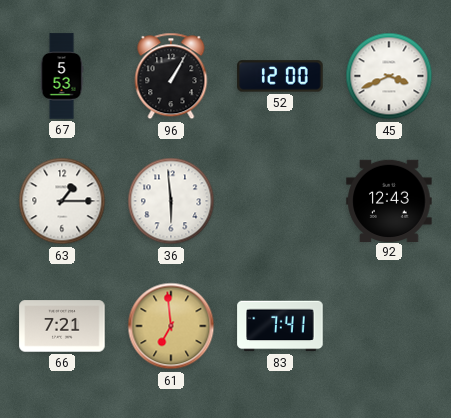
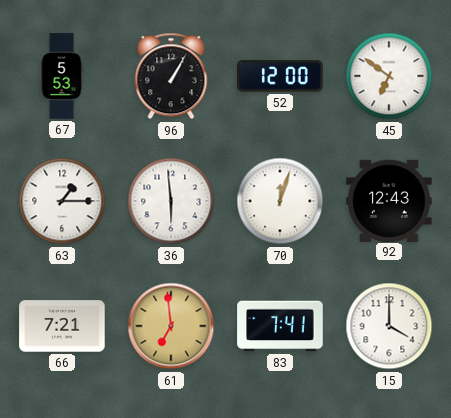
45: 3:41 -> 6:51 (389, 76)
70: none -> 12:03 (280, 201)
15: none -> 4:00 (389, 326)
